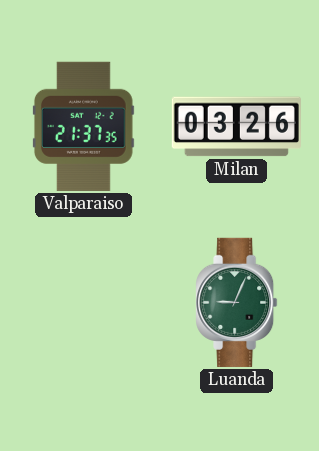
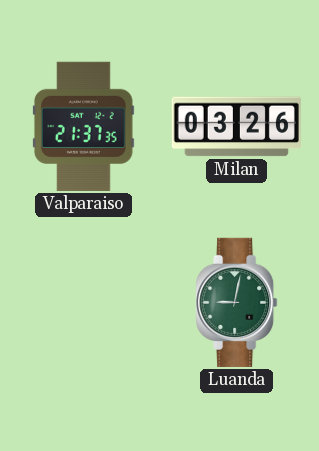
Luanda: 9:04 -> 9:02 (237, 302)
